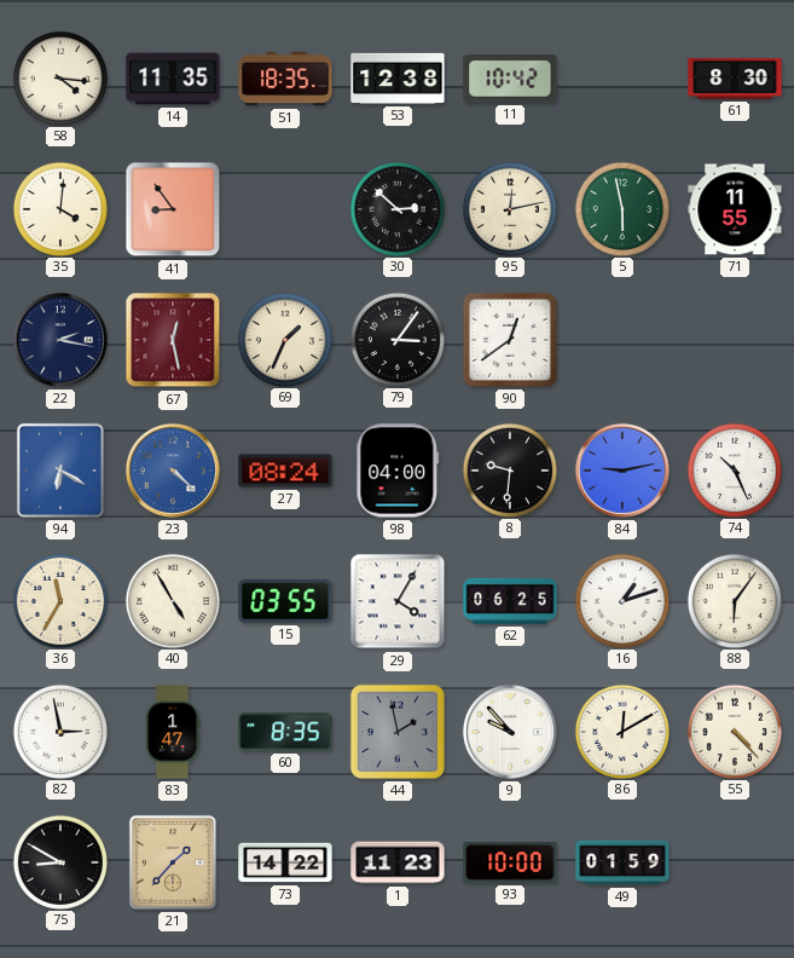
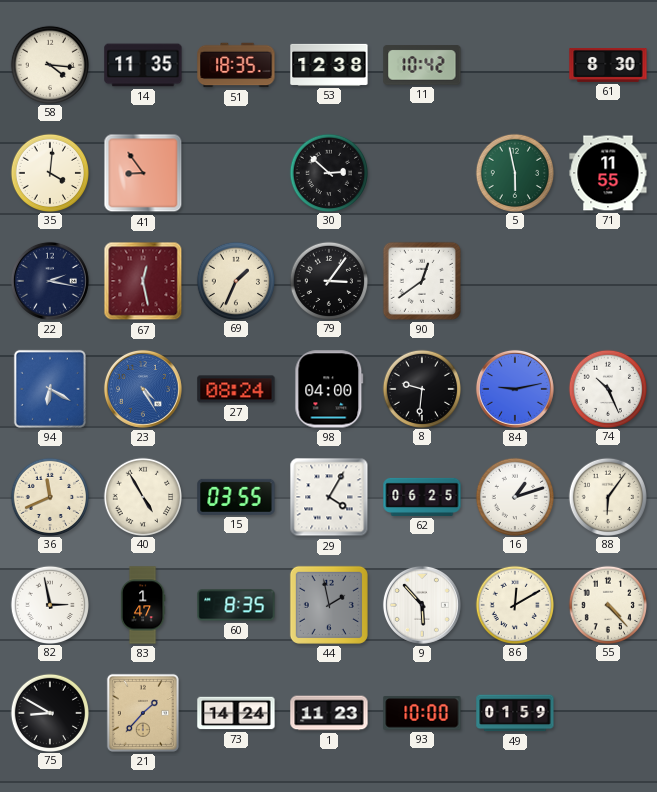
95: 12:13 -> none (509, 208)
23: 4:22 -> 4:25 (143, 389)
36: 11:35 -> 11:41 (49, 496)
9: 9:53 -> 5:53 (422, 605)
73: 14:22 -> 14:24 (236, 713)
